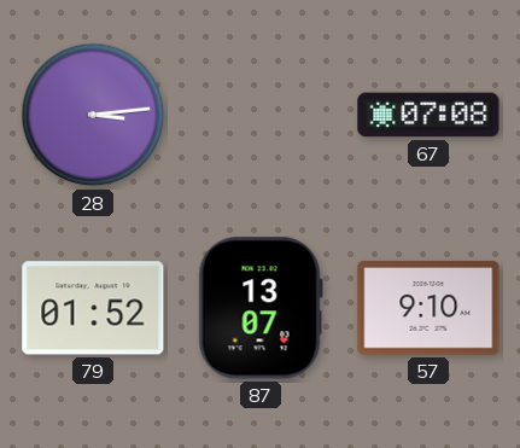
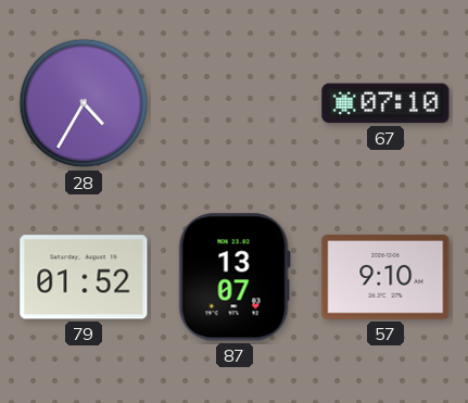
28: 3:14 -> 4:35 (84, 103)
67: 07:08 -> 07:10 (385, 103)
